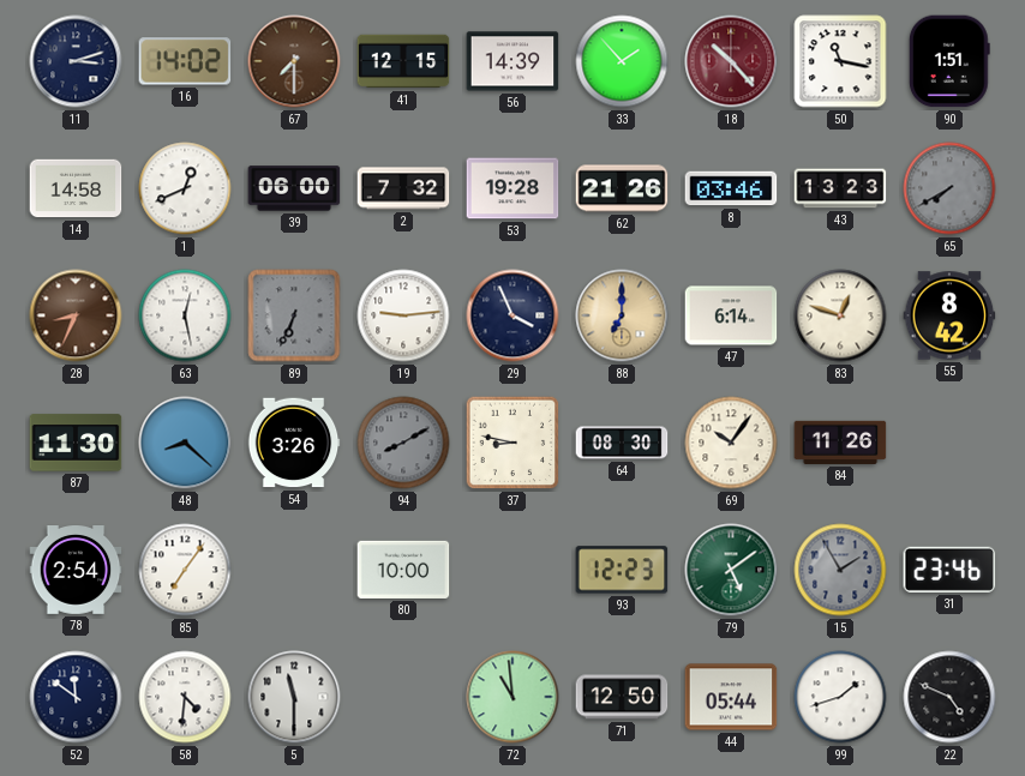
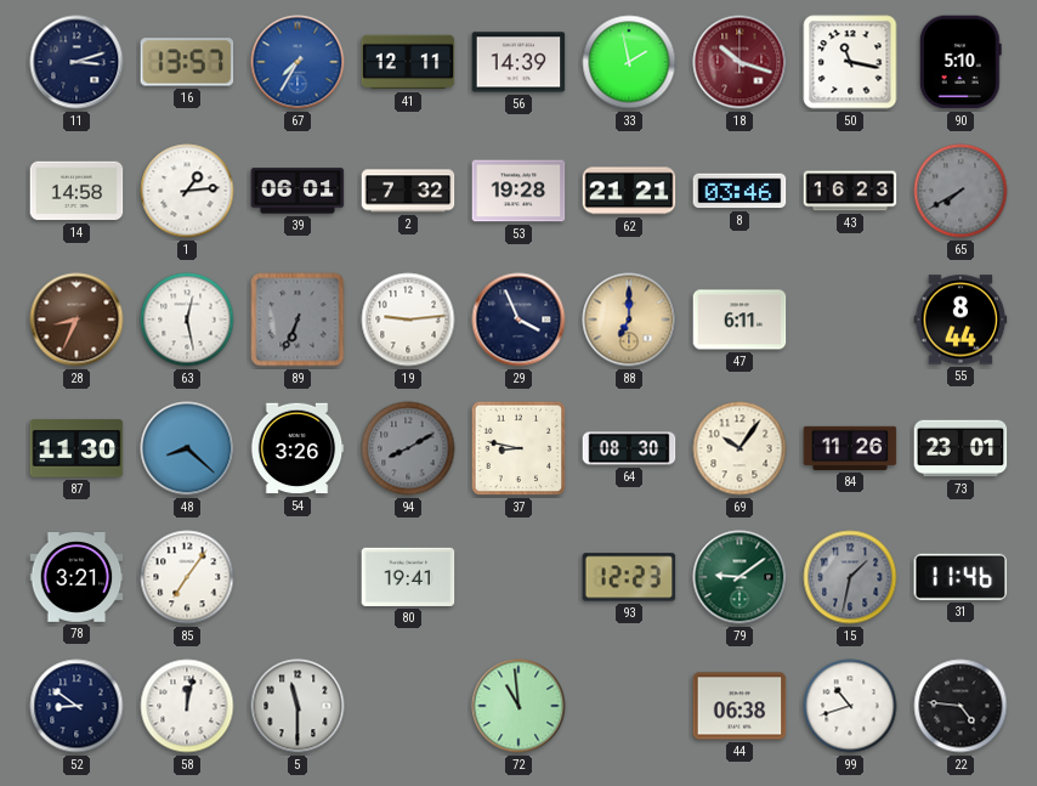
16: 14:02 -> 13:57 (187, 62)
67: 7:30 -> 7:35 (297, 62)
67 dial: brown -> blue (297, 62)
41: 12:15 -> 12:11 (408, 62)
33: 1:53 -> 1:58 (629, 62)
18: 10:23 -> 10:18 (739, 62)
90: 1:51 -> 5:10 (960, 62)
1: 12:41 -> 1:14 (187, 191)
39: 06:00 -> 06:01 (297, 191)
62: 21:26 -> 21:21 (629, 191)
43: 13:23 -> 16:23 (850, 191)
47: 6:14 -> 6:11 (739, 320)
83: 12:48 -> none (840, 315)
55: 8:42 -> 8:44 (960, 320)
73: none -> 23:01 (960, 448)
78: 2:54 -> 3:21 (76, 578)
80: 10:00 -> 19:41 (408, 577)
79: 5:09 -> 9:09 (739, 577)
15: 1:55 -> 1:32 (850, 577)
31: 23:46 -> 11:46 (960, 577)
52: 11:51 -> 8:51 (76, 706)
58: 4:31 -> 12:02 (187, 706)
71: 12:50 -> none (622, 697)
44: 05:44 -> 06:38 (739, 706)
99: 1:42 -> 10:42 (850, 706)
22: 4:49 -> 4:46 (960, 706)
